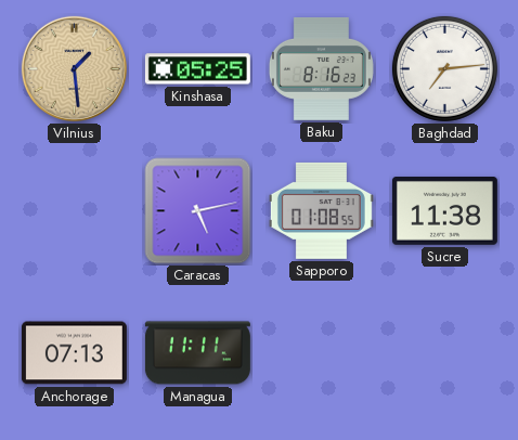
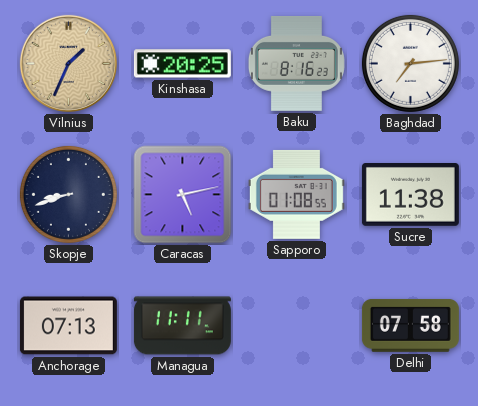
Vilnius: 1:29 -> 1:34 (68, 63)
Kinshasa: 05:25 -> 20:25 (182, 64)
Skopje: none -> 8:42 (68, 194)
Delhi: none -> 07:58 (410, 325)
